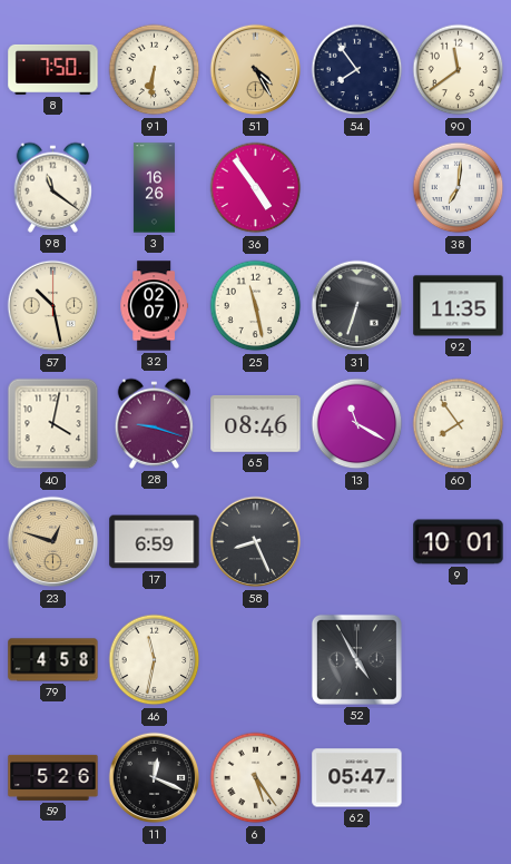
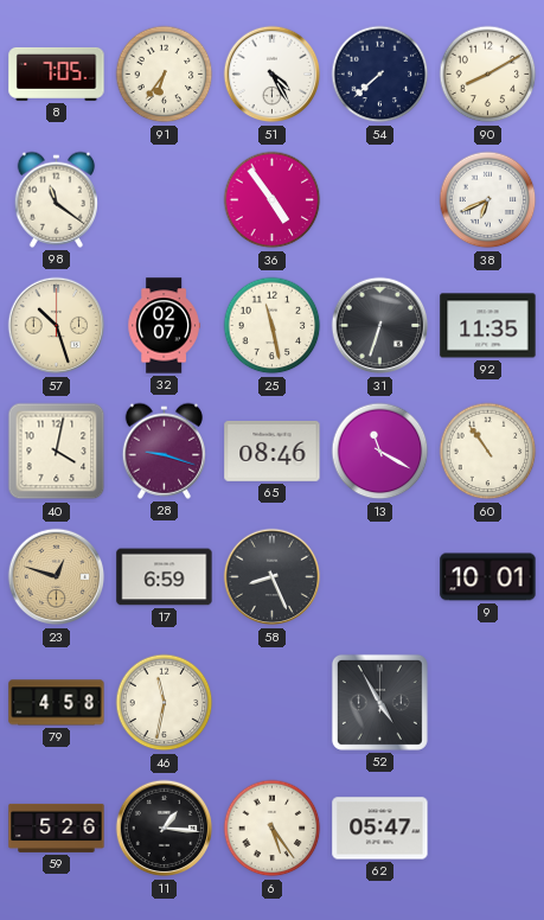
8: 7:50 -> 7:05 (57, 74)
91: 6:31 -> 6:36 (165, 75)
51 dial: champagne -> white (273, 75)
54: 7:54 -> 7:38 (380, 75)
90: 11:39 -> 8:10 (488, 75)
3: 16:26 -> none (154, 188)
38: 7:01 -> 6:41 (488, 200)
57: 10:28 -> 10:27 (57, 326)
60: 7:54 -> 10:54 (488, 452)
11: 12:19 -> 1:16 (165, 829)
